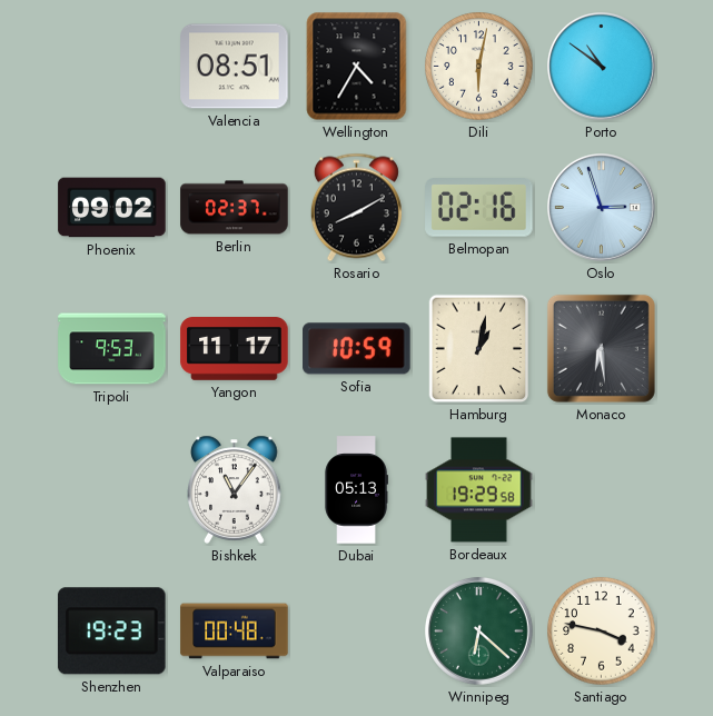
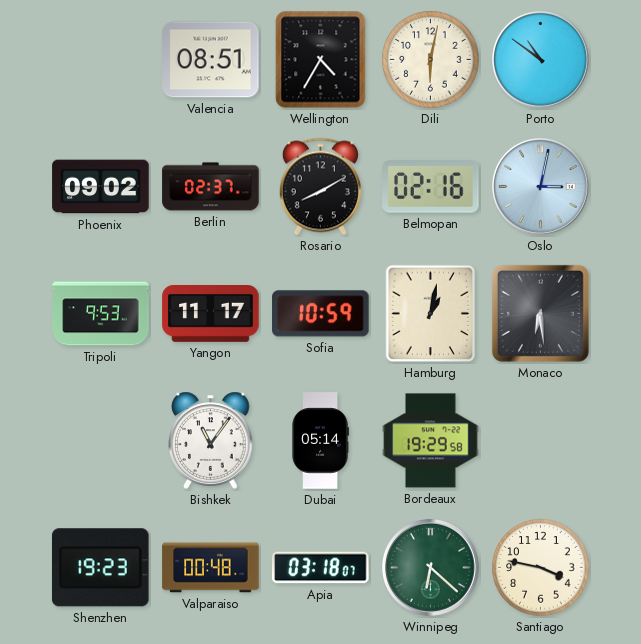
Oslo: 2:57 -> 3:02 (541, 187)
Dubai: 05:13 -> 05:14 (320, 441)
Apia: none -> 03:18 (321, 568)
